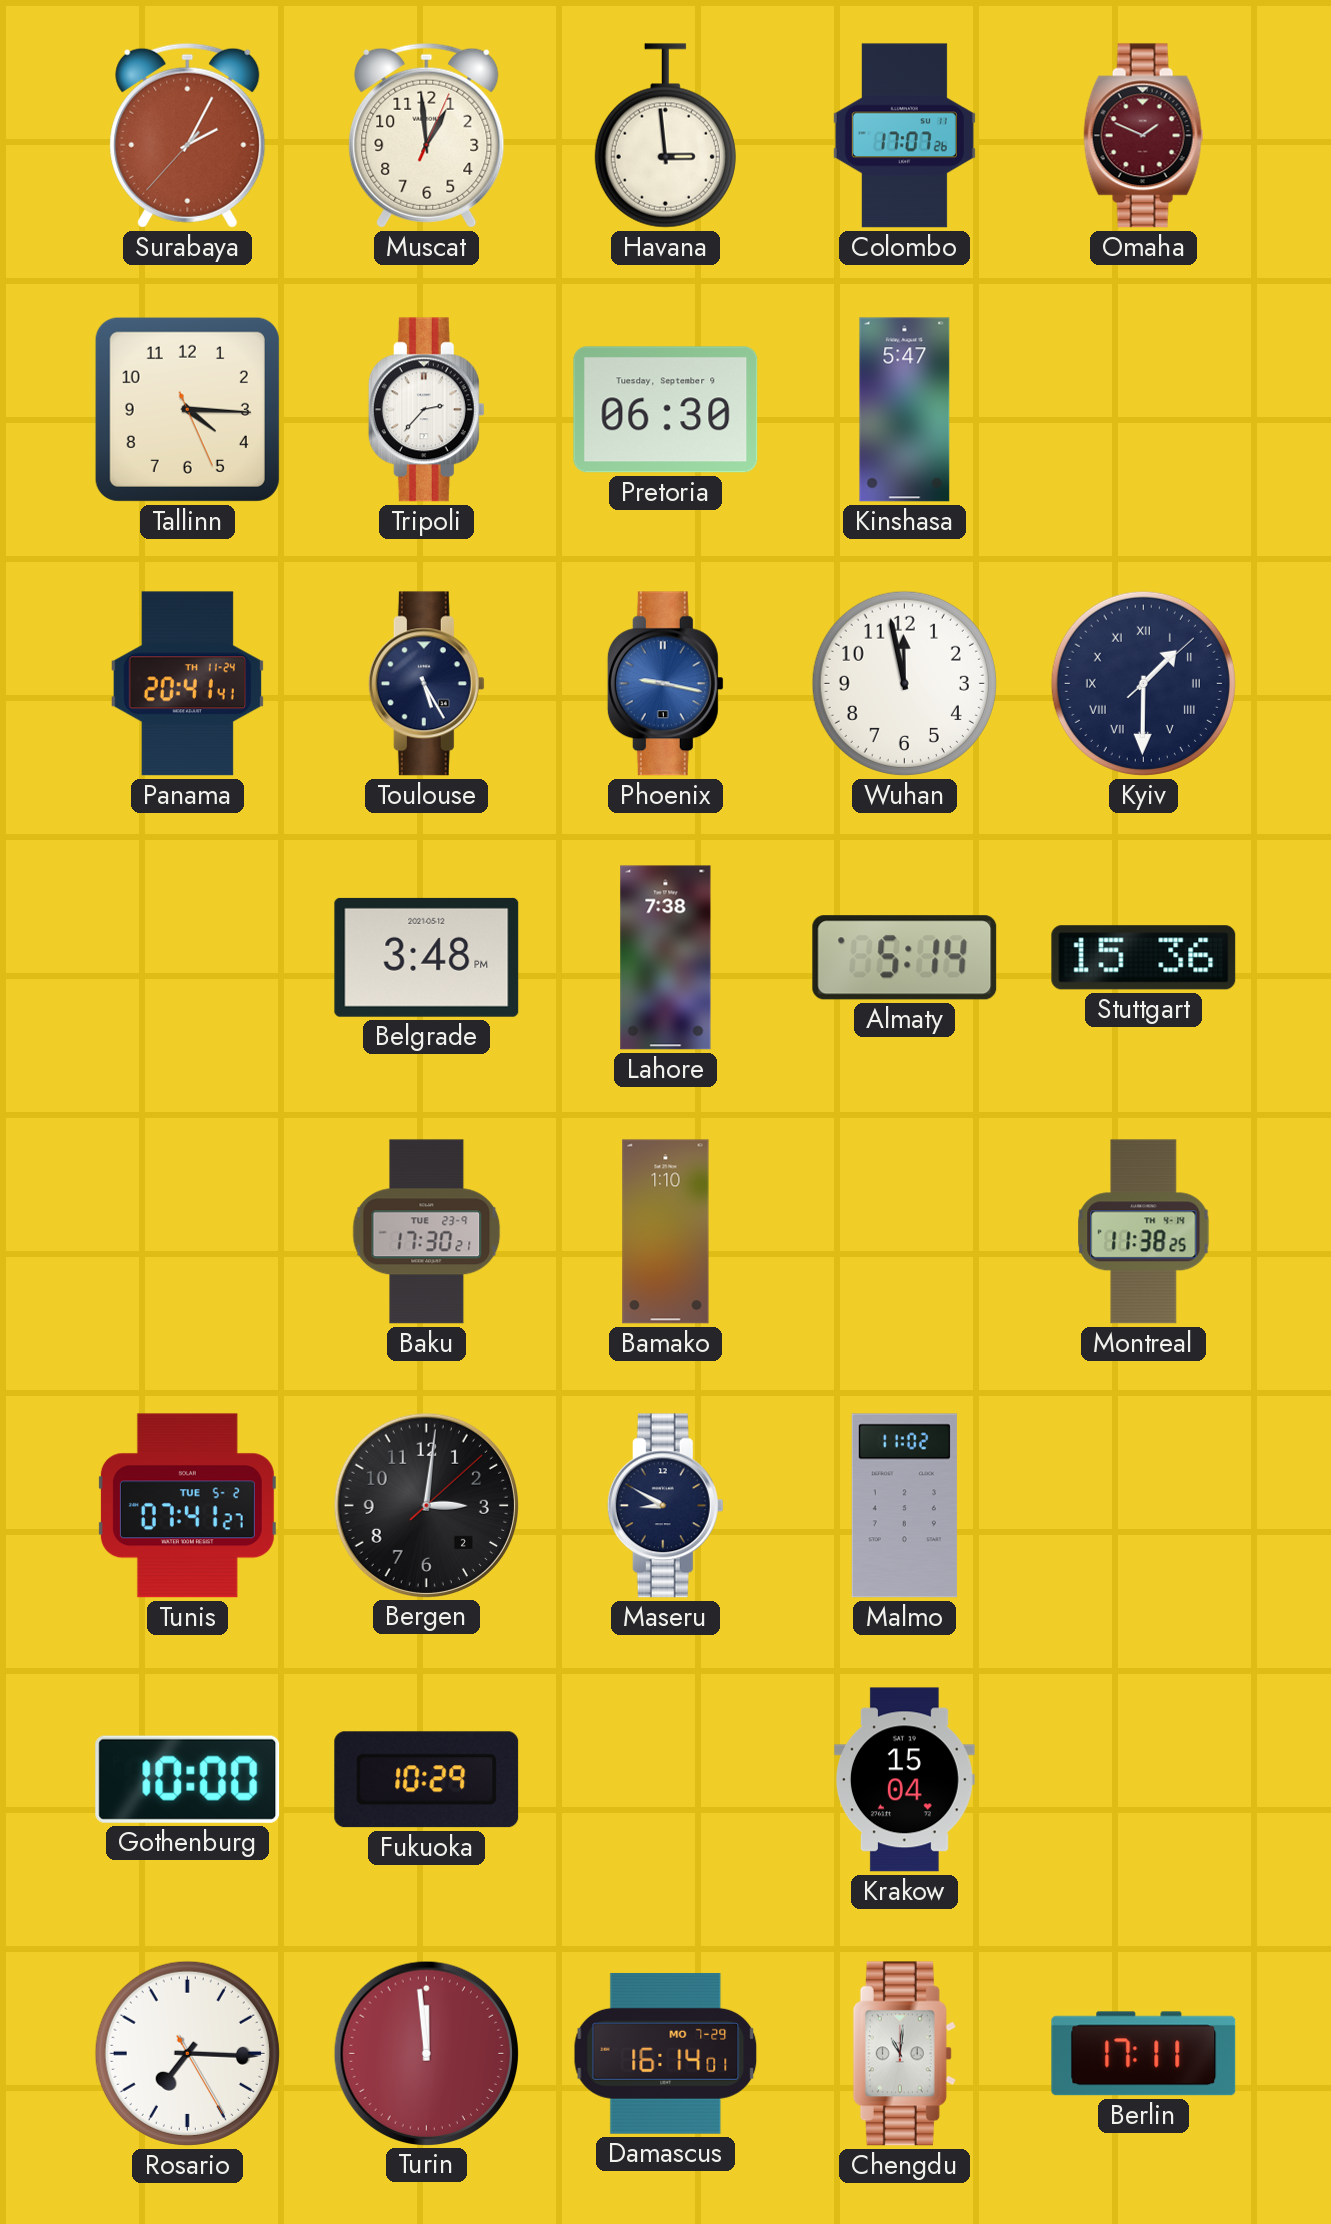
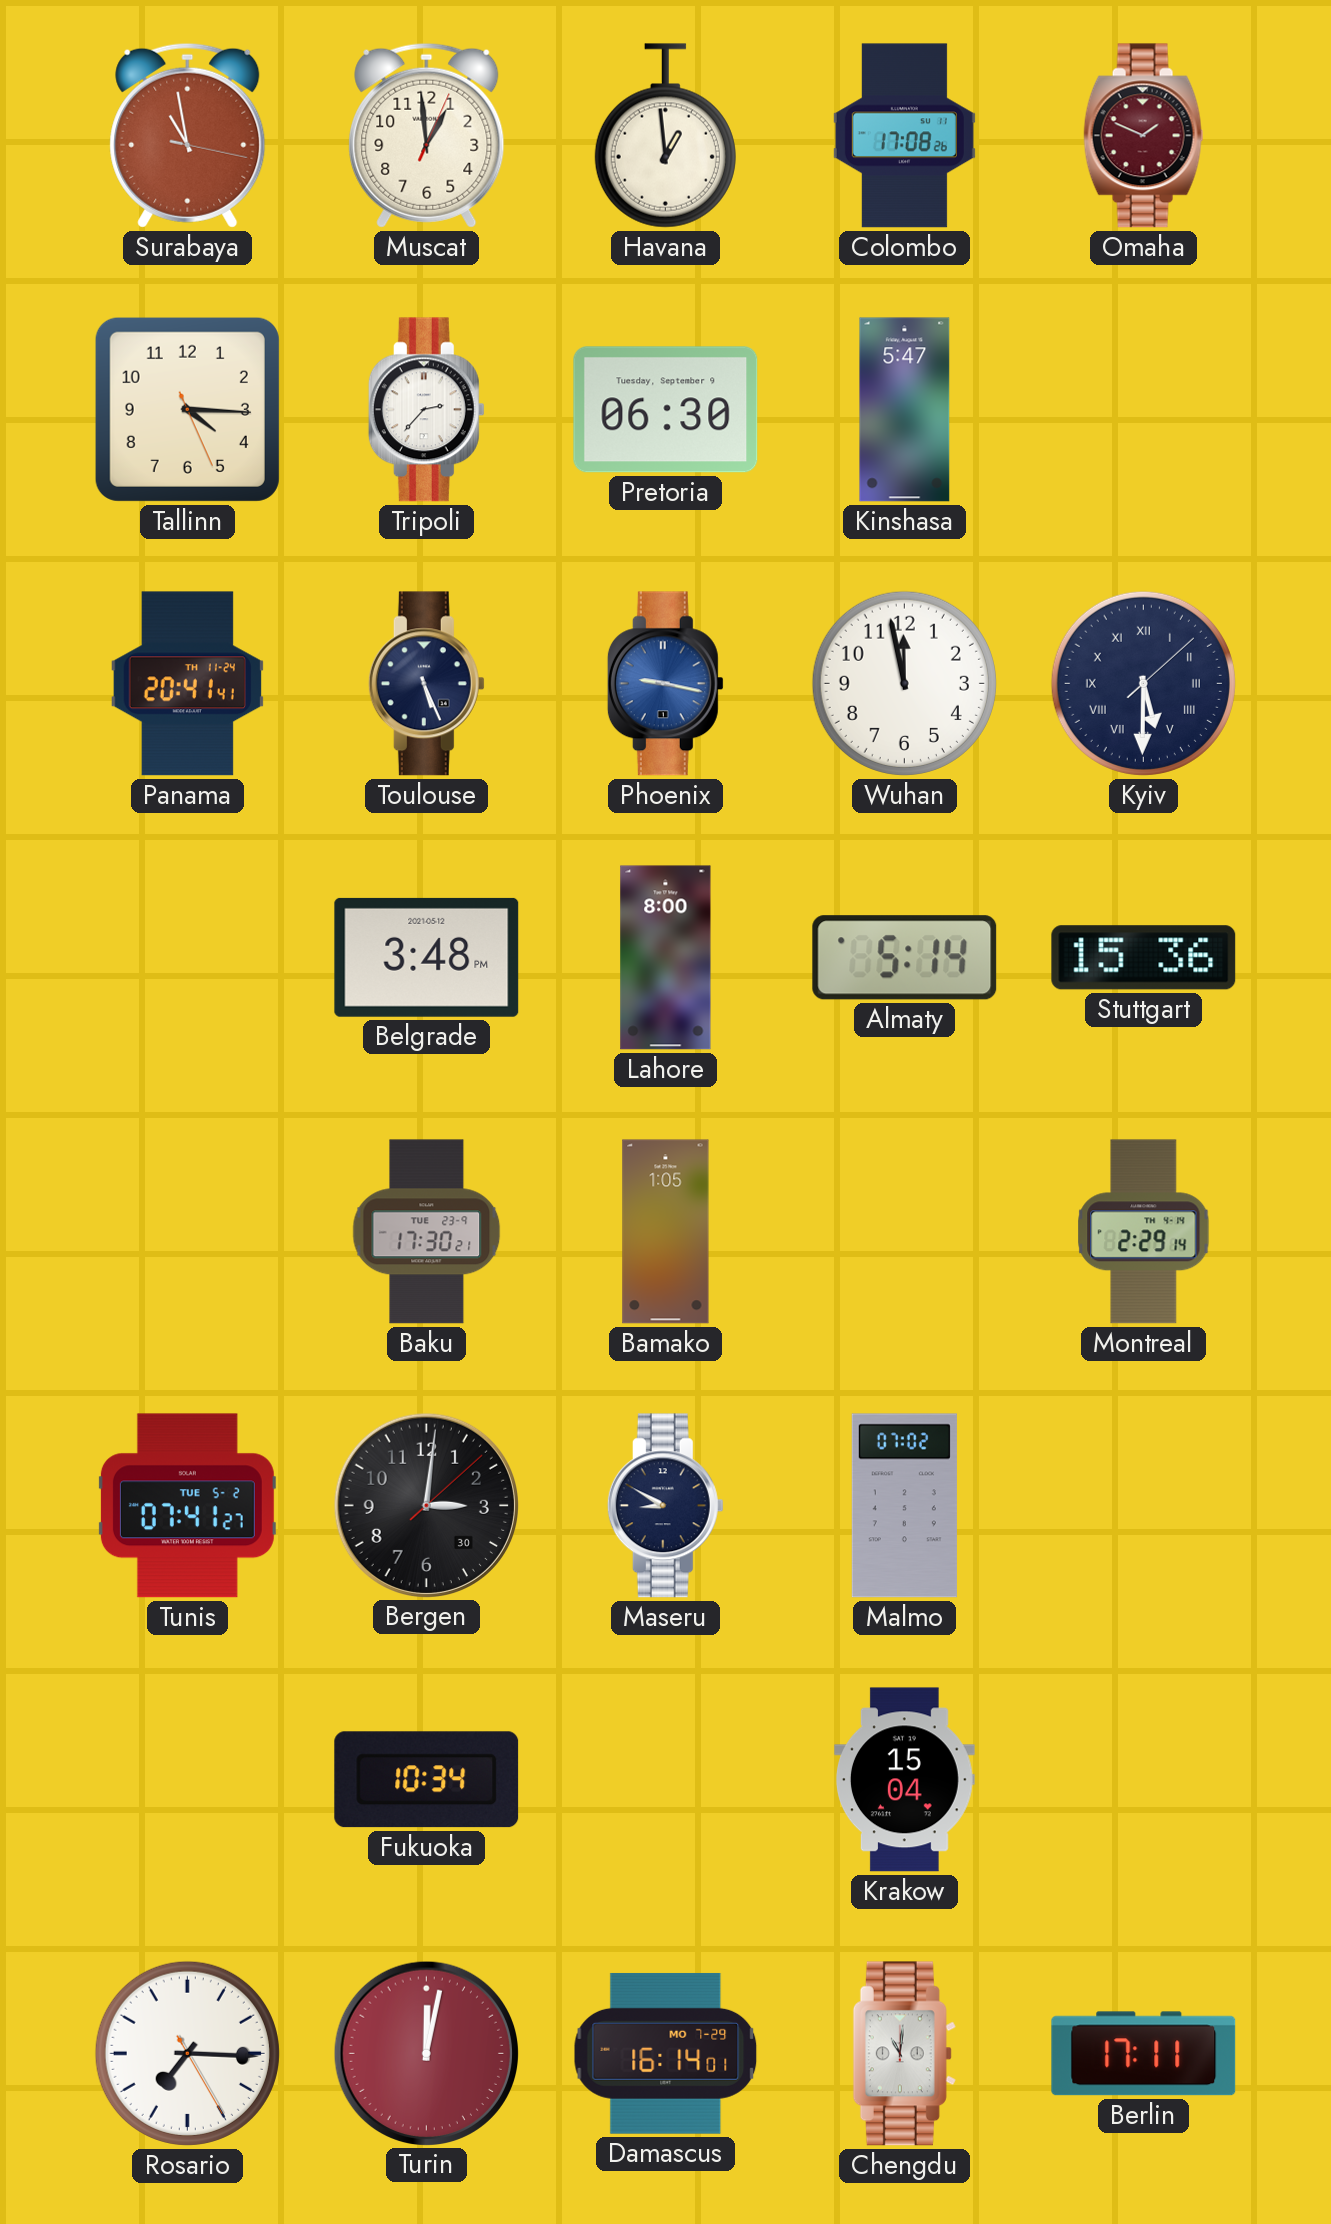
Surabaya: 2:04 -> 10:58 (188, 135)
Havana: 2:59 -> 12:59 (665, 136)
Colombo: 17:07 -> 17:08 (904, 136)
Toulouse: 5:25 -> 5:26 (426, 684)
Kyiv: 1:30 -> 5:30 (1143, 683)
Lahore: 7:38 -> 8:00 (666, 958)
Bamako: 1:10 -> 1:05 (666, 1232)
Montreal: 11:38 -> 2:29 (1144, 1232)
Bergen date: 2 -> 30 (426, 1505)
Malmo: 11:02 -> 07:02 (904, 1506)
Gothenburg: 10:00 -> none (188, 1779)
Fukuoka: 10:29 -> 10:34 (427, 1780)
Turin: 11:59 -> 12:02 (426, 2053)
